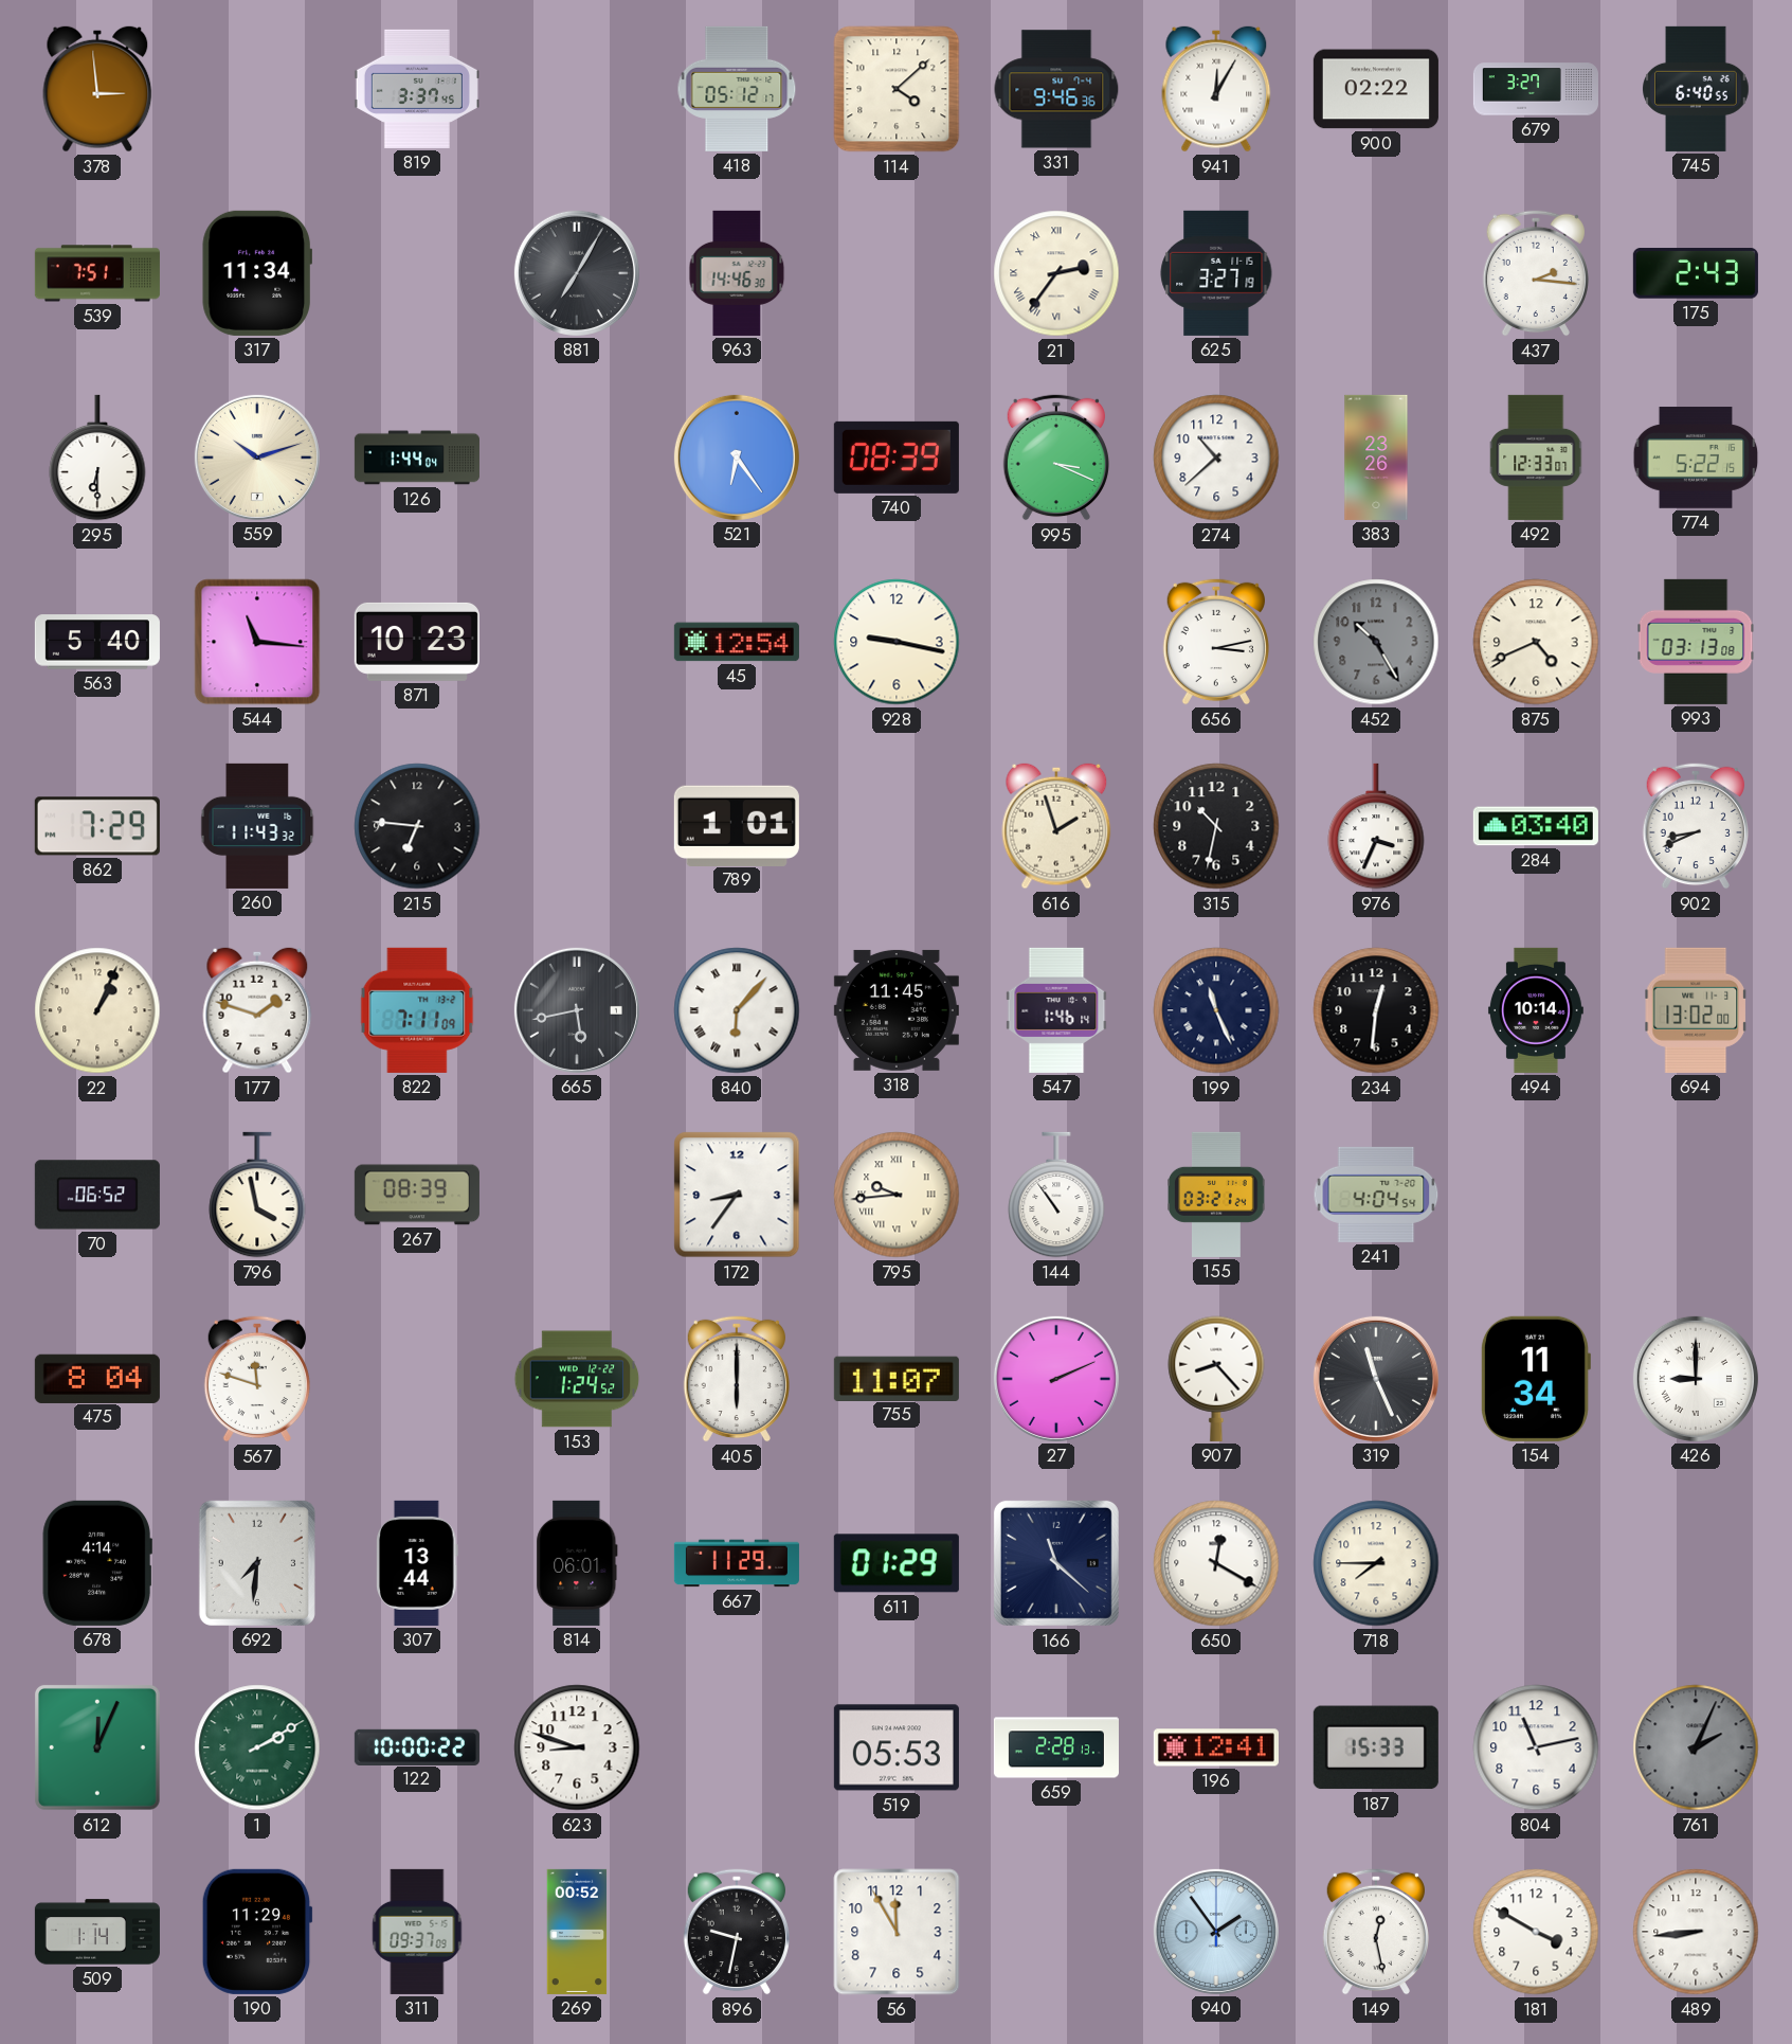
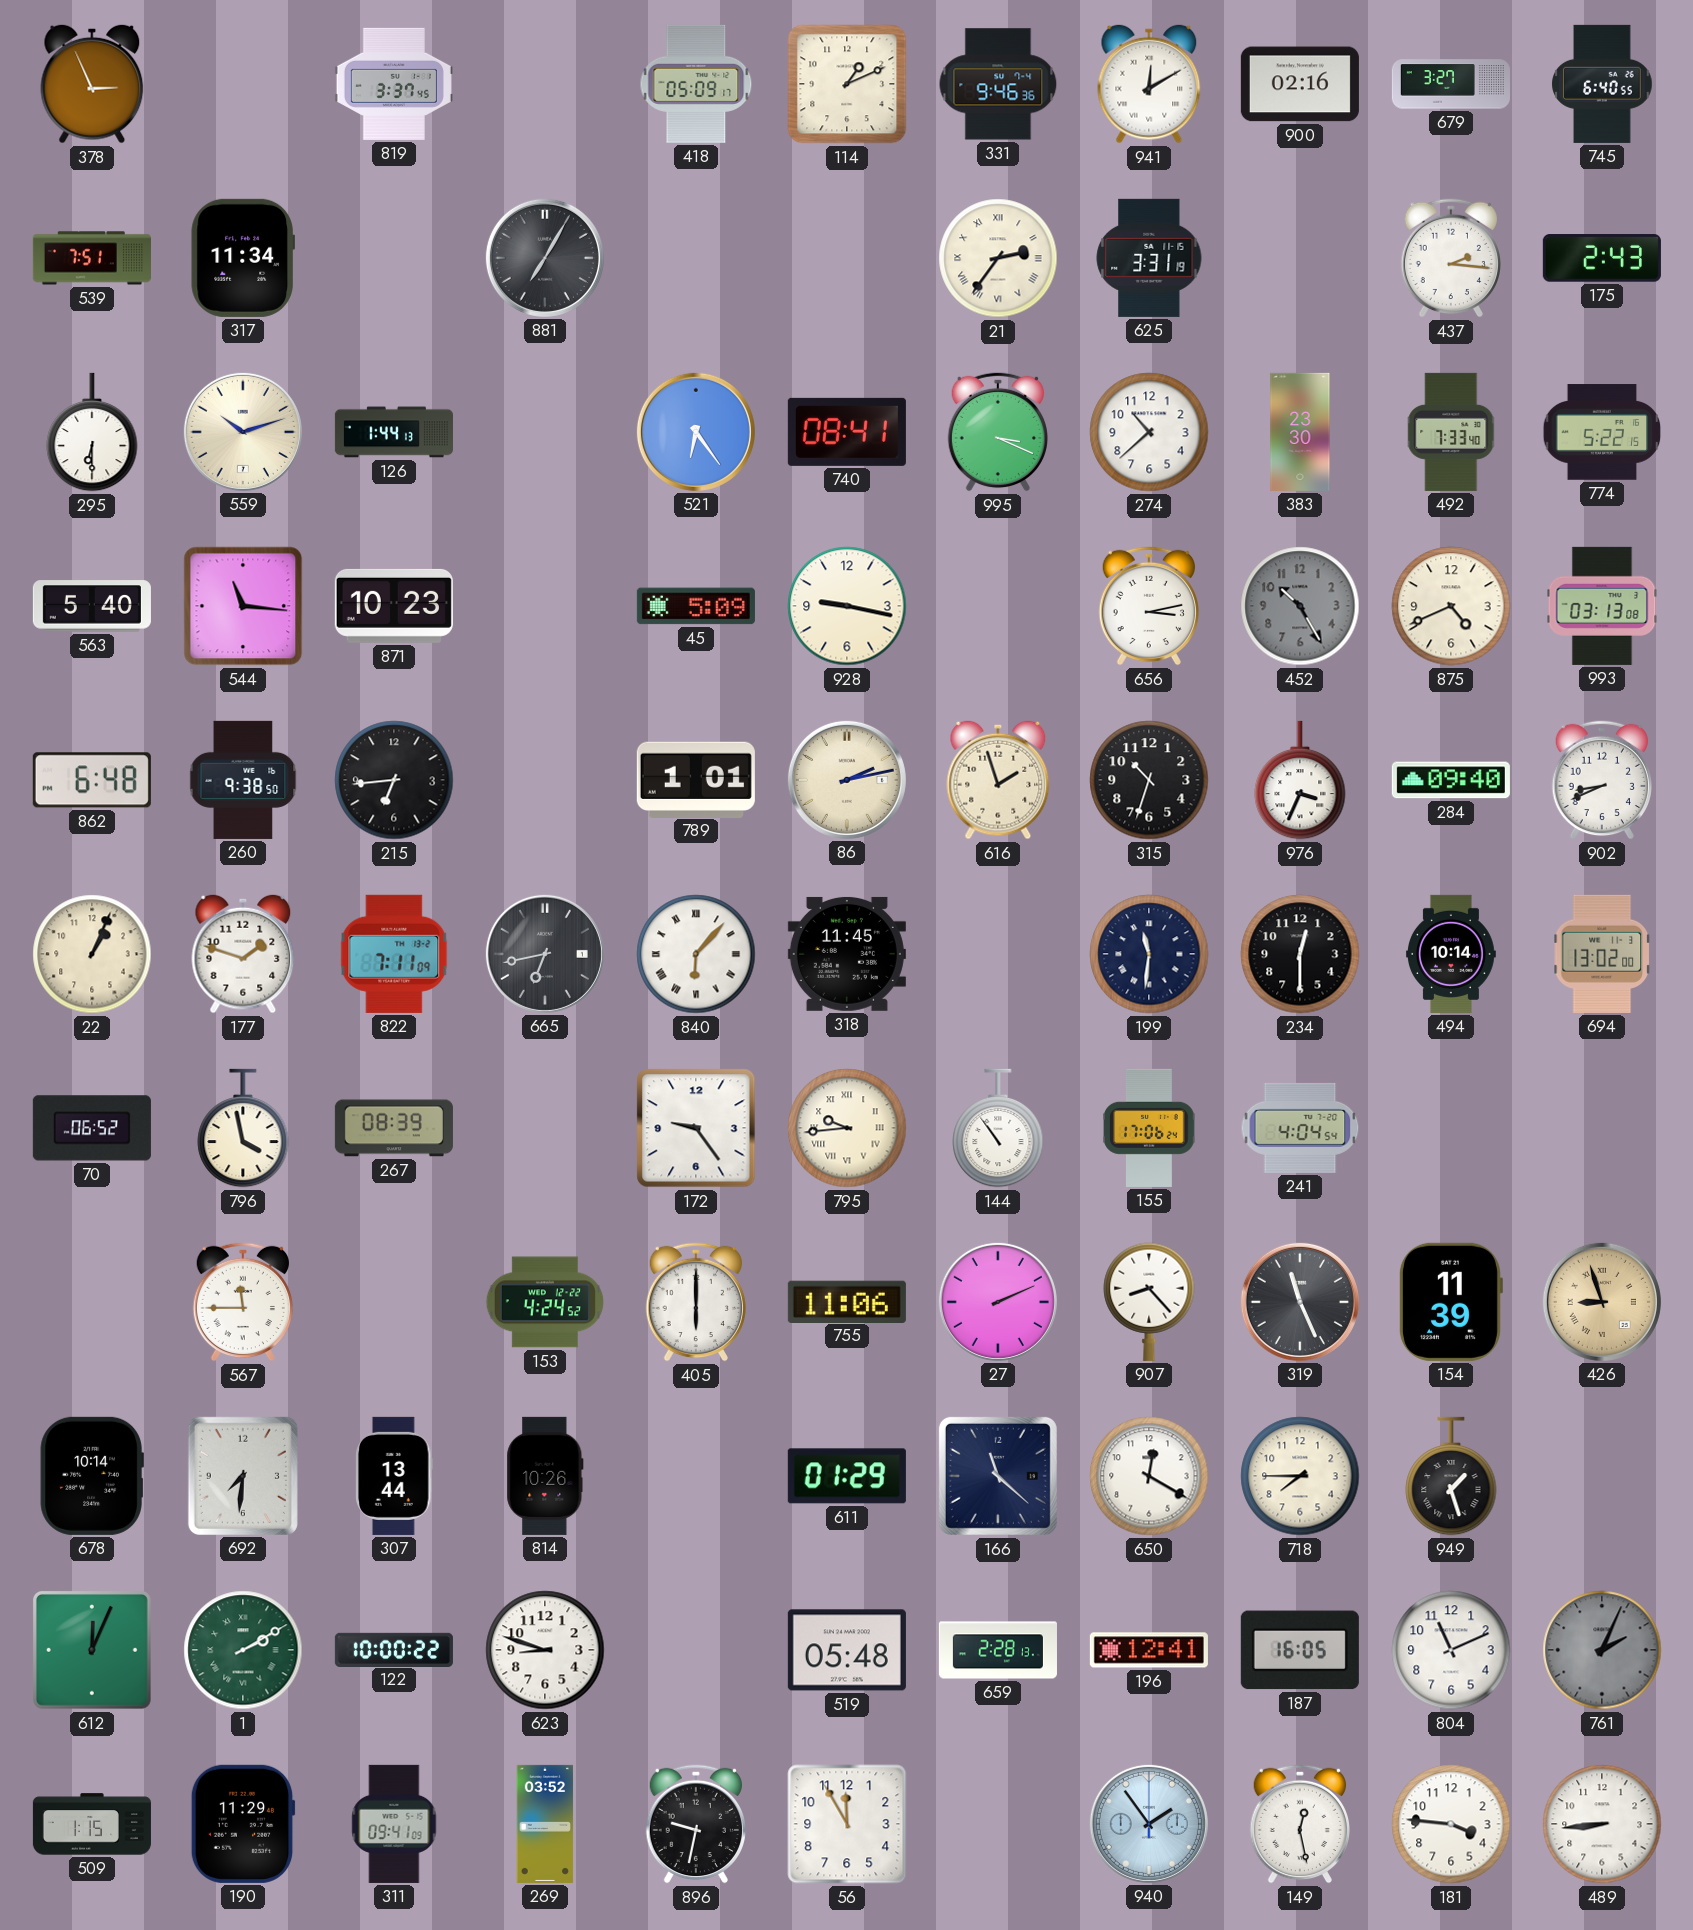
378: 2:59 -> 2:56 (92, 84)
418: 05:12 -> 05:09 (696, 84)
114: 4:08 -> 1:11 (847, 84)
941: 12:05 -> 12:10 (1149, 84)
900: 02:22 -> 02:16 (1300, 84)
963: 14:46 -> none (737, 273)
625: 3:27 -> 3:31 (1149, 258)
126: 1:44:04 -> 1:44:13 (394, 432)
740: 08:39 -> 08:41 (847, 432)
383: 23:26 -> 23:30 (1300, 432)
492: 12:33 -> 7:33 (1452, 432)
45: 12:54 -> 5:09 (696, 606)
862: 7:29 -> 6:48 (92, 780)
260: 11:43 -> 9:38 (243, 780)
215: 6:46 -> 6:44 (394, 780)
86: none -> 2:13 (847, 780)
315: 10:32 -> 10:33 (1149, 780)
284: 03:40 -> 09:40 (1451, 780)
665: 5:43 -> 6:43 (545, 954)
547: 1:46 -> none (1056, 1010)
199: 11:26 -> 11:31 (1149, 954)
234: 12:31 -> 12:30 (1300, 954)
172: 8:36 -> 9:24 (696, 1128)
155: 03:21 -> 17:06 (1149, 1128)
475: 8:04 -> none (97, 1378)
567: 11:48 -> 11:45 (242, 1302)
153: 1:24 -> 4:24 (545, 1302)
755: 11:07 -> 11:06 (847, 1301)
154: 11:34 -> 11:39 (1450, 1302)
426: 9:00 -> 8:57 (1602, 1302)
426 dial: white -> champagne (1602, 1302)
678: 4:14 -> 10:14 (92, 1476)
814: 06:01 -> 10:26 (545, 1476)
667: 11:29 -> none (737, 1563)
949: none -> 1:27 (1451, 1476)
519: 05:53 -> 05:48 (847, 1650)
187: 15:33 -> 16:05 (1300, 1650)
804: 11:13 -> 11:11 (1451, 1650)
509: 1:14 -> 1:15 (92, 1824)
311: 09:37 -> 09:41 (394, 1824)
269: 00:52 -> 03:52 (545, 1824)
181: 3:50 -> 3:46 (1451, 1824)
